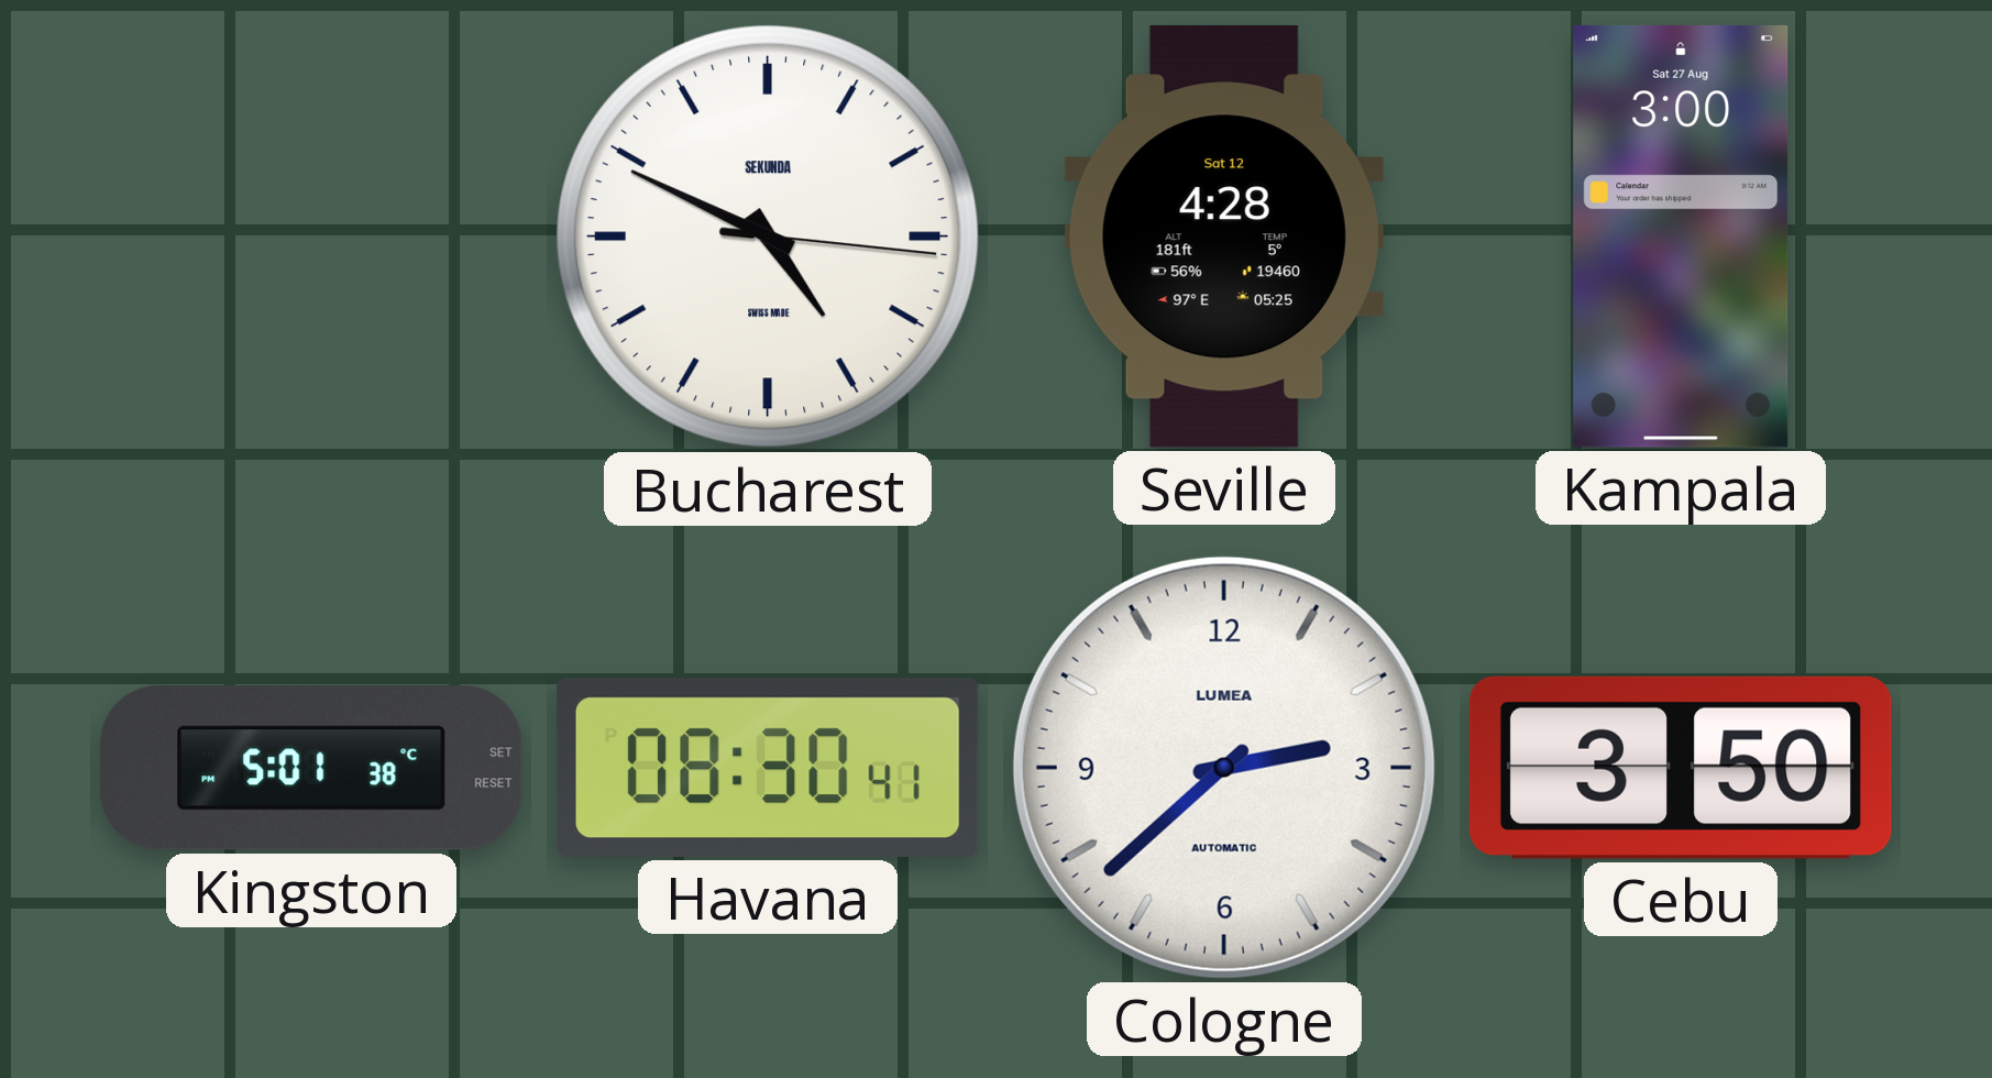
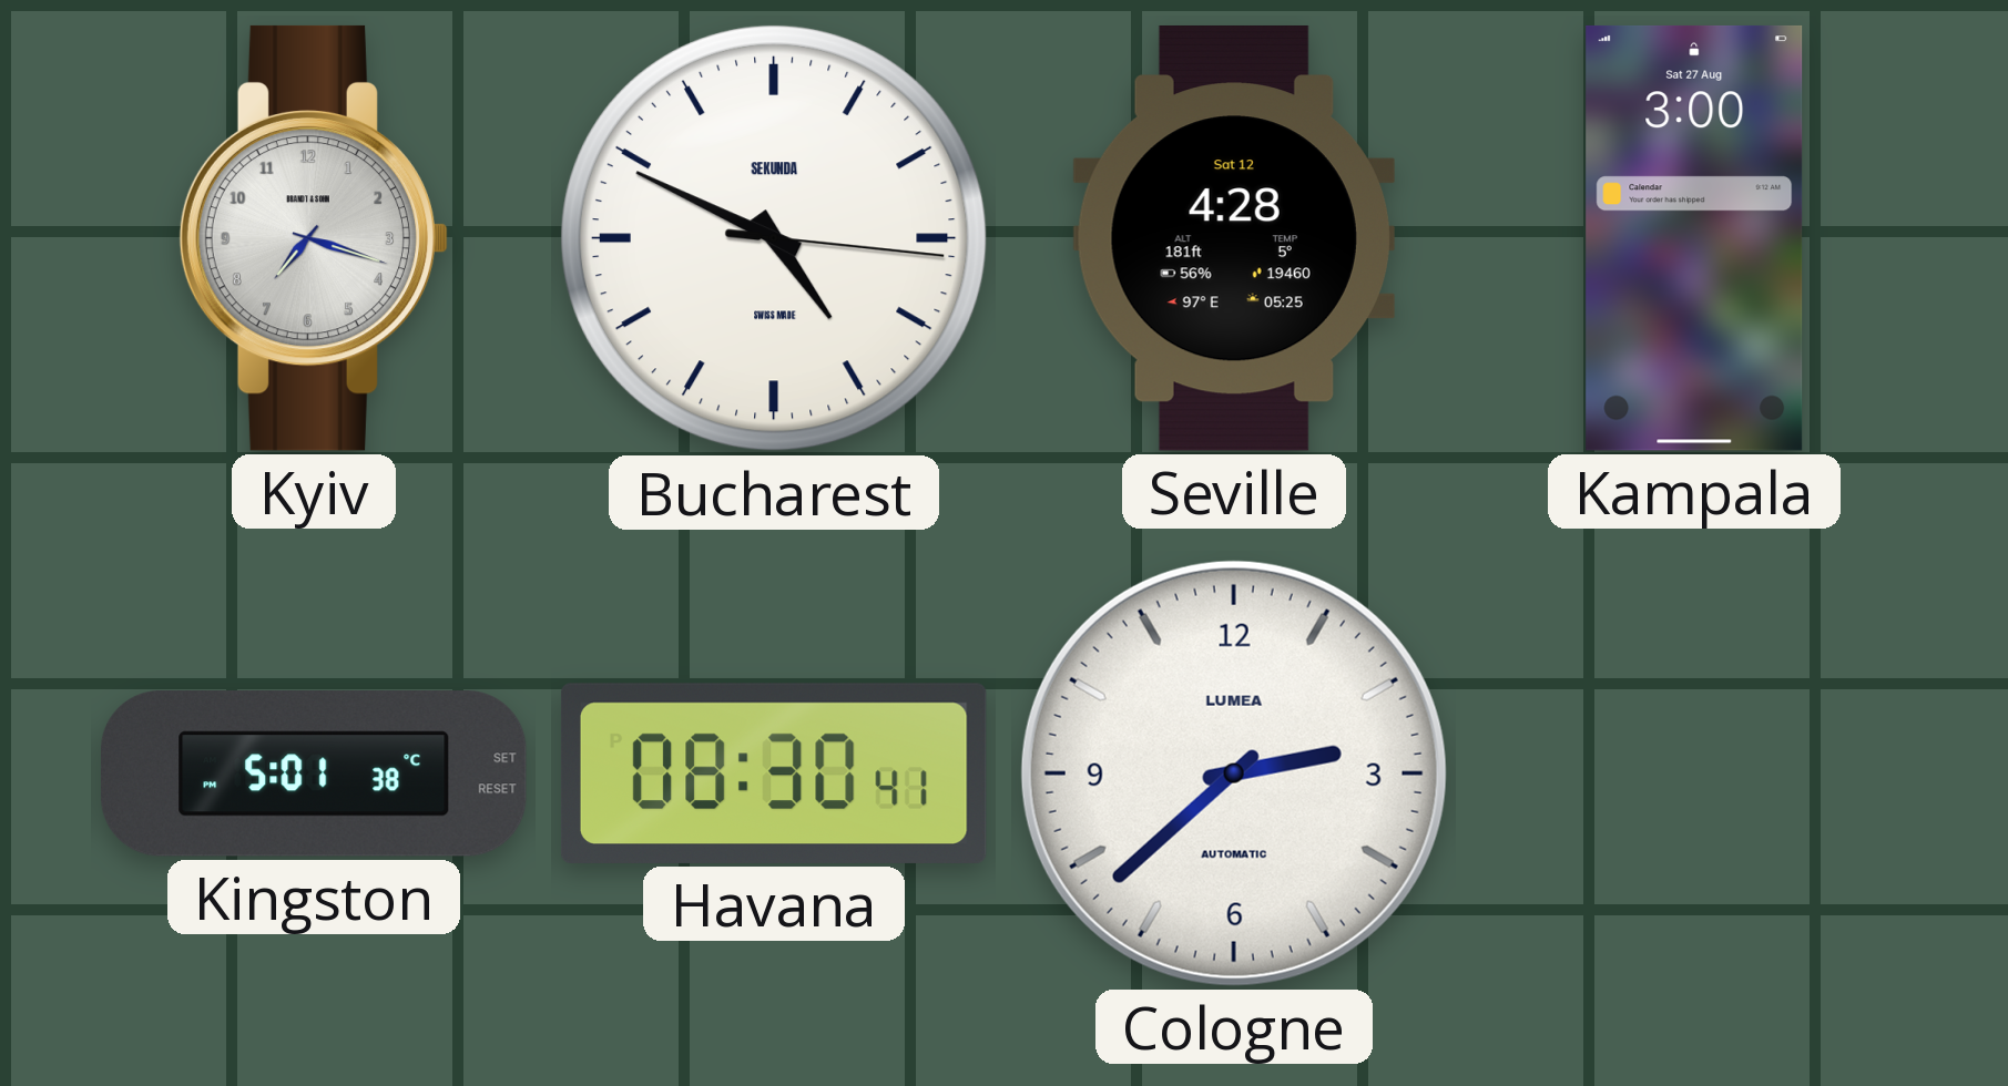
Kyiv: none -> 7:18 (314, 238)
Cebu: 3:50 -> none (1681, 768)
